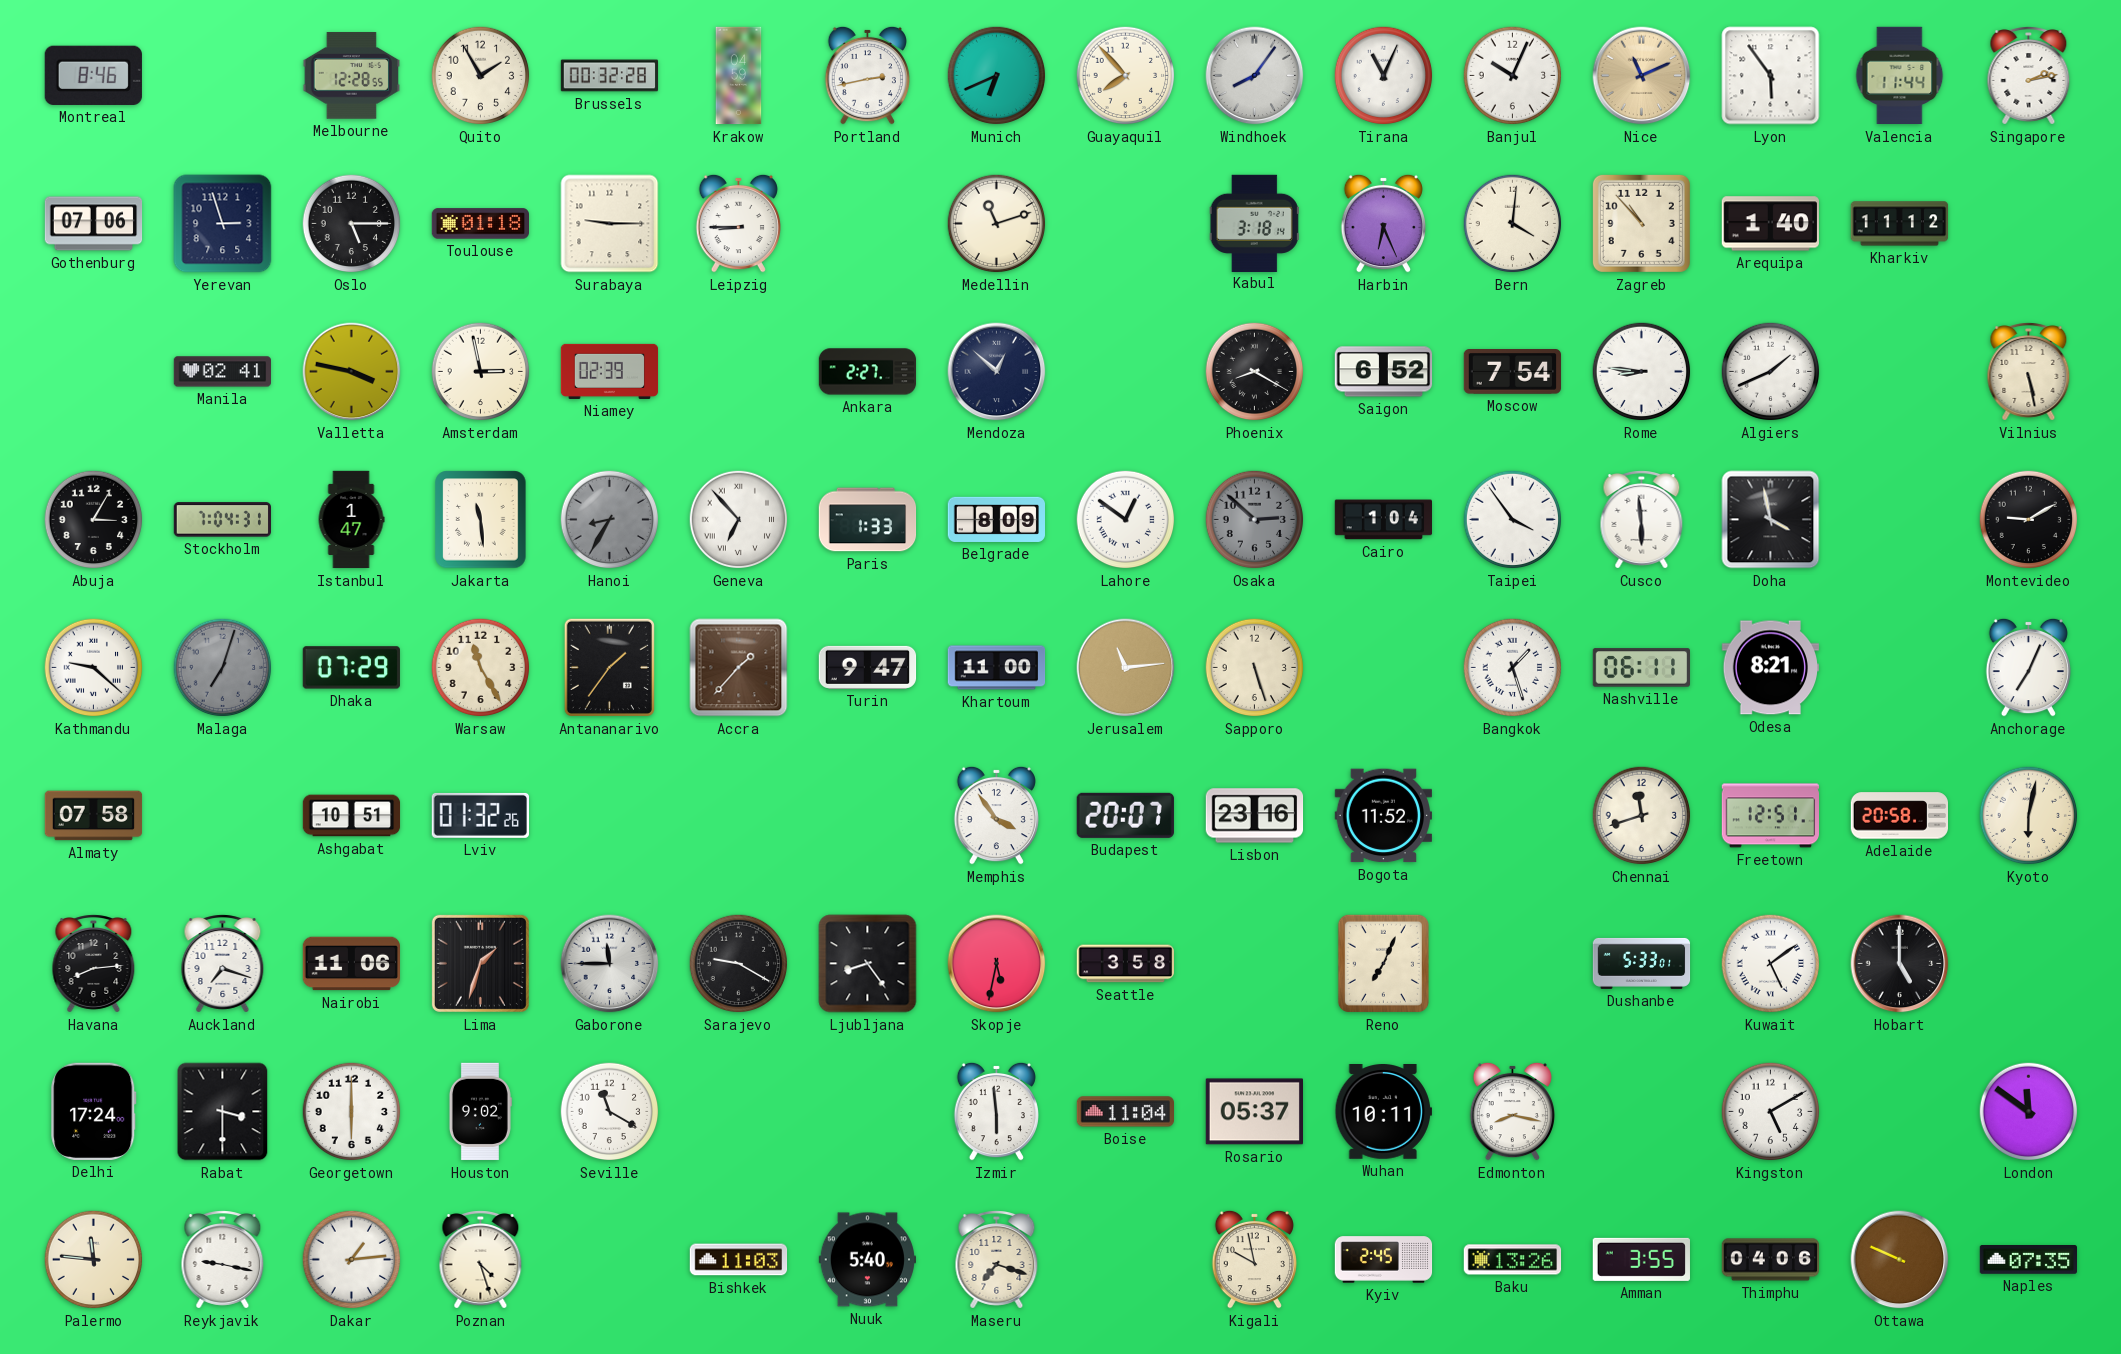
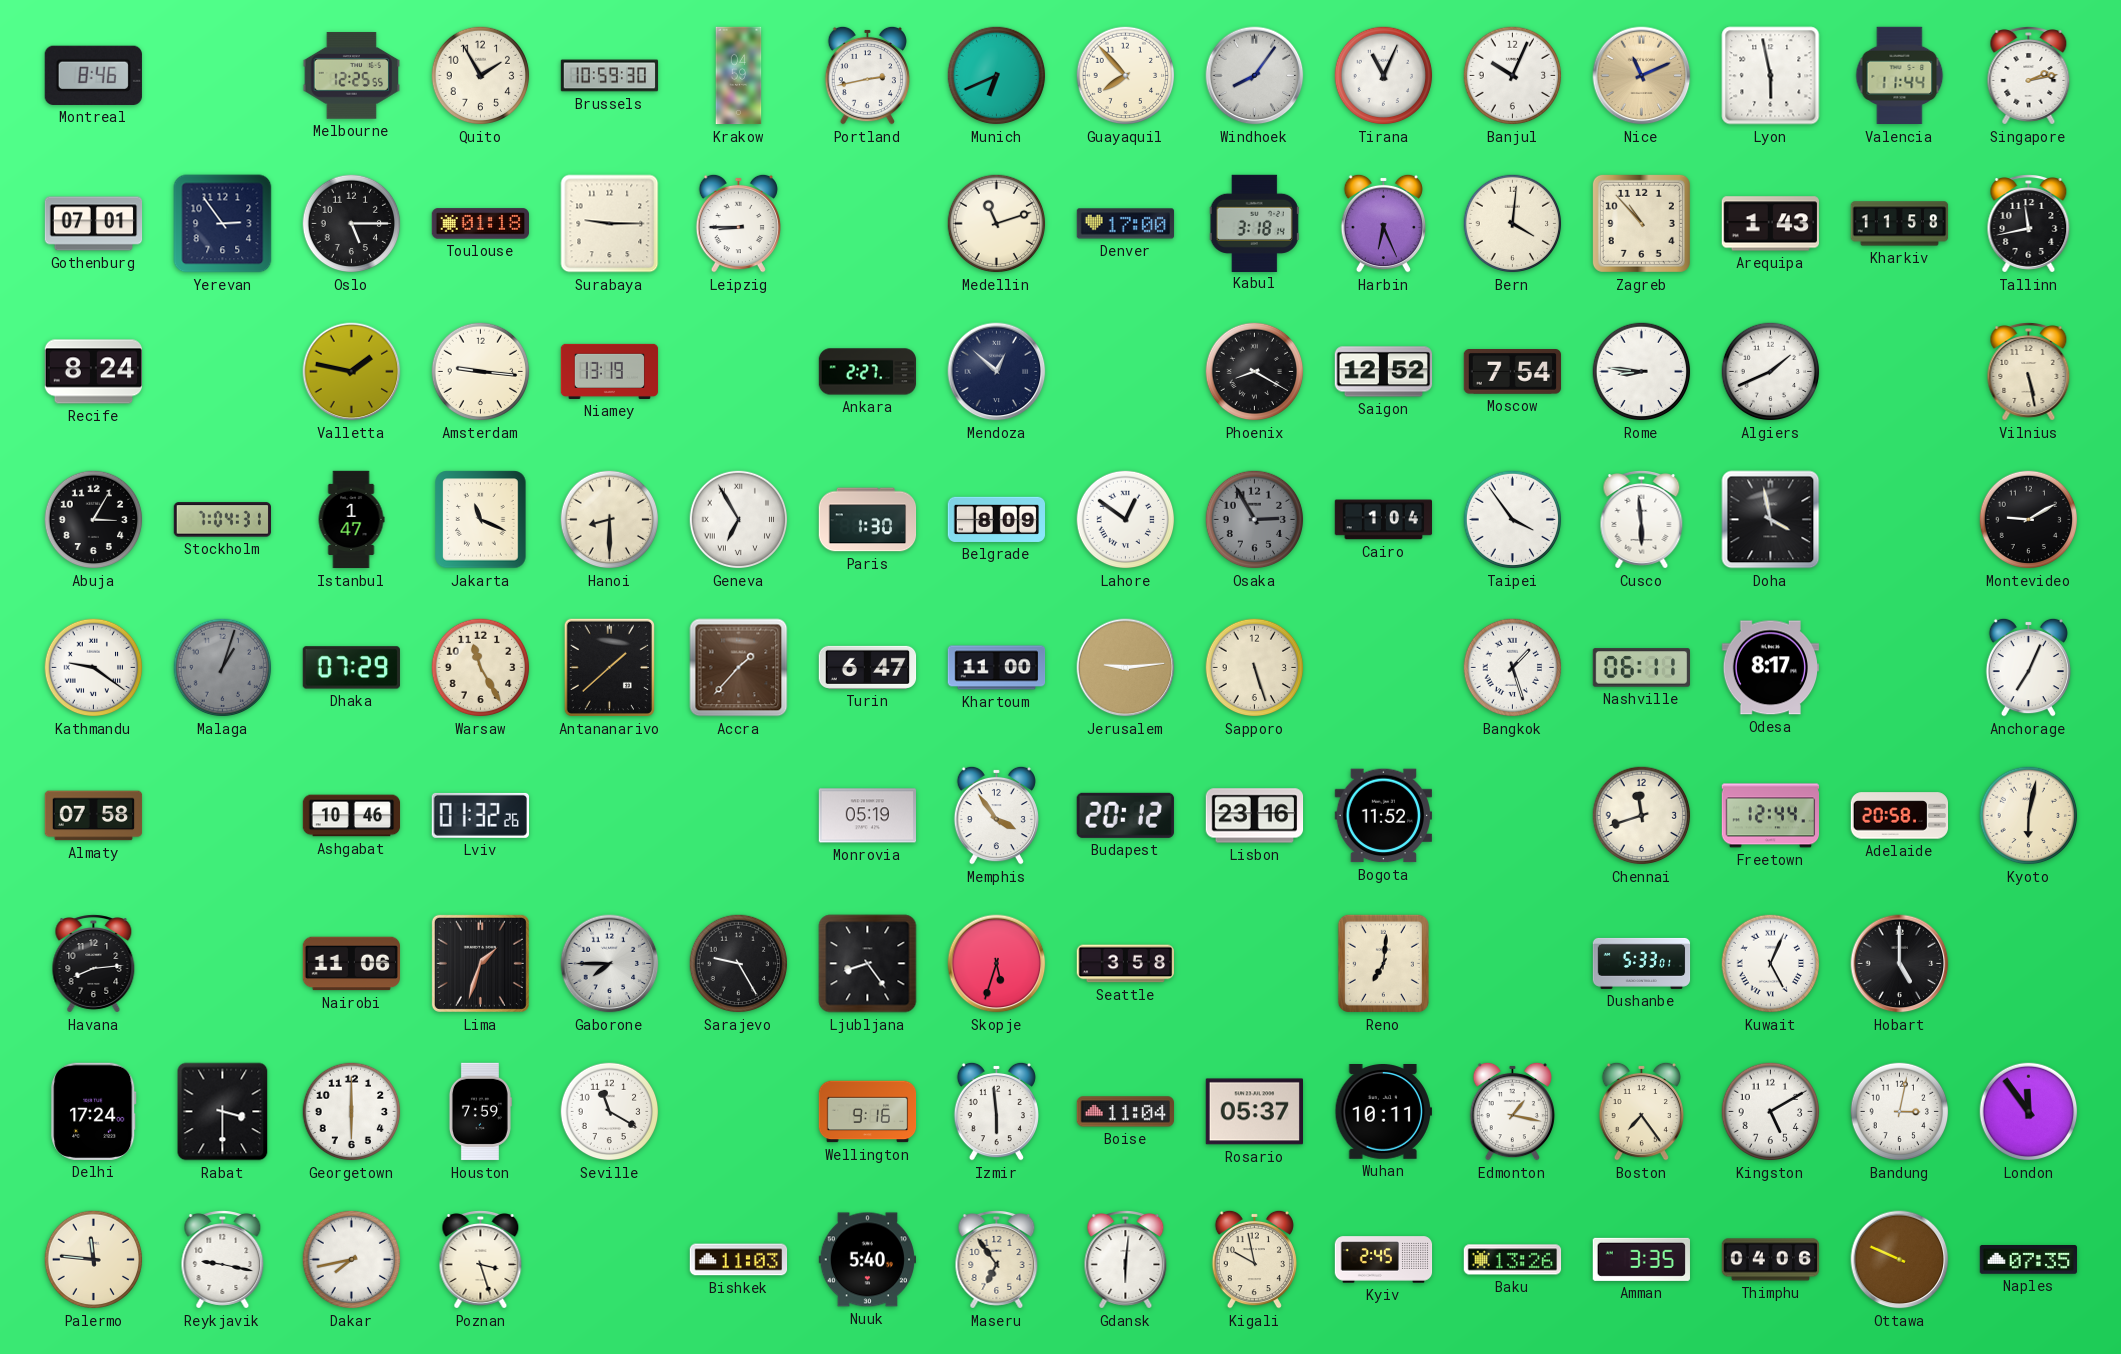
Melbourne: 12:28 -> 12:25 (351, 76)
Brussels: 00:32 -> 10:59 (610, 76)
Lyon: 5:54 -> 5:58 (1771, 76)
Gothenburg: 07:06 -> 07:01 (94, 224)
Yerevan: 2:57 -> 2:54 (223, 224)
Denver: none -> 17:00 (1126, 224)
Arequipa: 1:40 -> 1:43 (1770, 224)
Kharkiv: 11:12 -> 11:58 (1900, 224)
Tallinn: none -> 11:43 (2029, 224)
Recife: none -> 8:24 (93, 372)
Manila: 02:41 -> none (222, 372)
Valletta: 3:47 -> 1:47 (352, 372)
Amsterdam: 2:58 -> 9:16 (481, 372)
Niamey: 02:39 -> 13:19 (610, 371)
Saigon: 6:52 -> 12:52 (1384, 372)
Jakarta: 11:29 -> 11:19 (481, 520)
Hanoi: 8:35 -> 8:30 (610, 520)
Hanoi dial: grey -> cream (610, 520)
Geneva: 6:53 -> 6:55 (739, 520)
Paris: 1:33 -> 1:30 (868, 520)
Osaka: 2:52 -> 2:55 (1255, 520)
Kathmandu: 9:22 -> 9:21 (94, 668)
Malaga: 7:03 -> 1:03 (223, 668)
Antananarivo: 1:36 -> 1:38 (609, 667)
Turin: 9:47 -> 6:47 (868, 667)
Jerusalem: 11:14 -> 9:14 (1126, 668)
Odesa: 8:21 -> 8:17 (1770, 668)
Ashgabat: 10:51 -> 10:46 (352, 816)
Monrovia: none -> 05:19 (867, 816)
Budapest: 20:07 -> 20:12 (1125, 815)
Freetown: 12:51 -> 12:44 (1771, 816)
Auckland: 7:18 -> none (223, 964)
Gaborone: 11:45 -> 7:45 (610, 964)
Sarajevo: 9:20 -> 9:25 (739, 964)
Skopje: 5:32 -> 5:33 (997, 964)
Reno: 7:04 -> 7:01 (1383, 963)
Kuwait: 5:09 -> 5:04 (1771, 964)
Houston: 9:02 -> 7:59 (480, 1112)
Wellington: none -> 9:16 (868, 1112)
Edmonton: 8:17 -> 1:17 (1512, 1111)
Boston: none -> 7:24 (1641, 1111)
Bandung: none -> 3:02 (1900, 1112)
London: 11:51 -> 11:54 (2029, 1112)
Dakar: 1:14 -> 7:43 (352, 1260)
Poznan: 4:27 -> 3:27 (481, 1260)
Maseru: 7:18 -> 6:54 (997, 1260)
Gdansk: none -> 6:01 (1126, 1260)
Amman: 3:55 -> 3:35 (1641, 1259)
